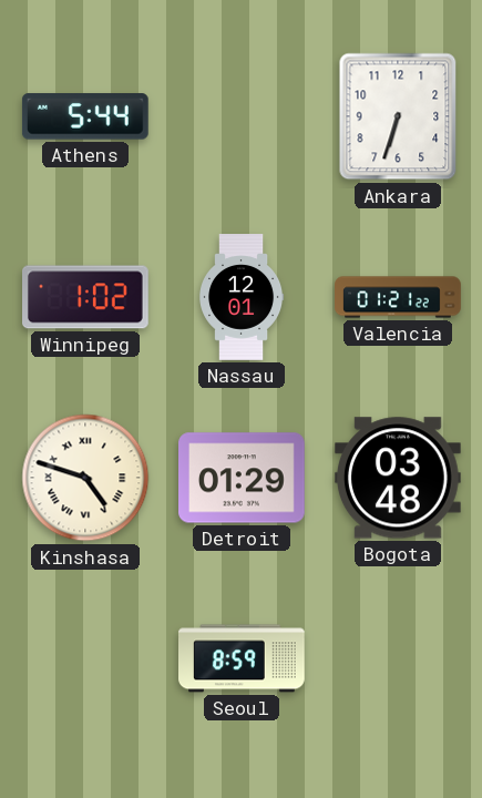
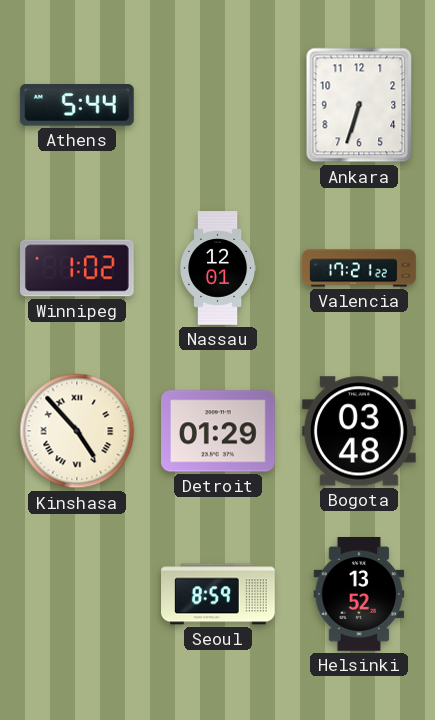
Valencia: 01:21 -> 17:21 (359, 268)
Kinshasa: 4:48 -> 4:53 (77, 431)
Helsinki: none -> 13:52 (359, 595)
